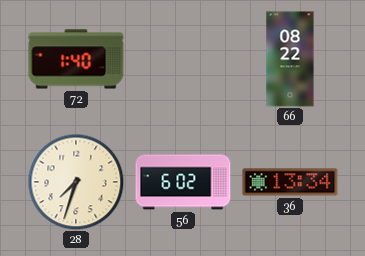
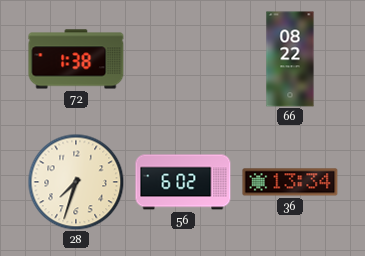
72: 1:40 -> 1:38 (76, 59)
